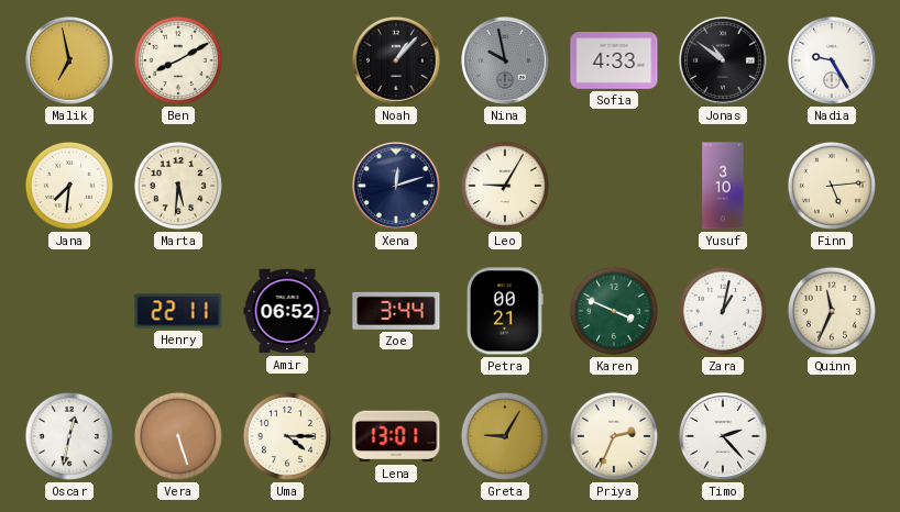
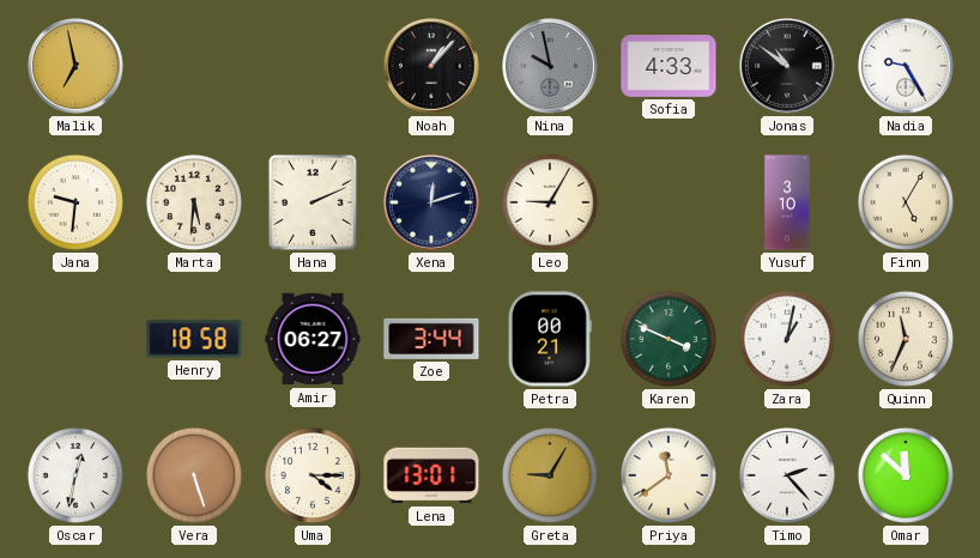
Ben: 8:10 -> none (178, 60)
Jana: 7:31 -> 9:31 (75, 202)
Hana: none -> 2:11 (313, 202)
Finn: 5:14 -> 5:05 (906, 202)
Henry: 22:11 -> 18:58 (194, 339)
Amir: 06:52 -> 06:27 (313, 339)
Priya: 2:34 -> 11:39 (669, 475)
Omar: none -> 11:52 (906, 475)
